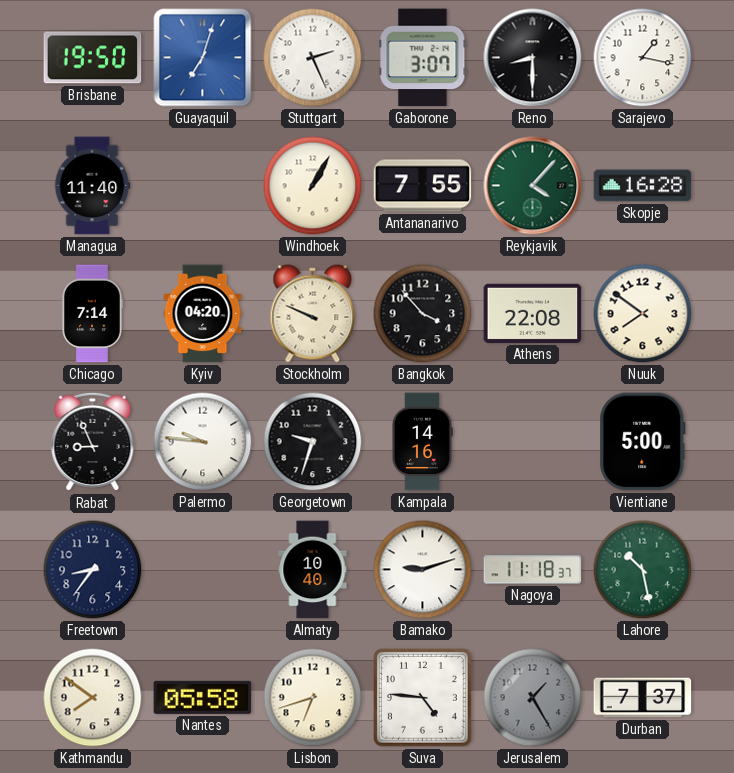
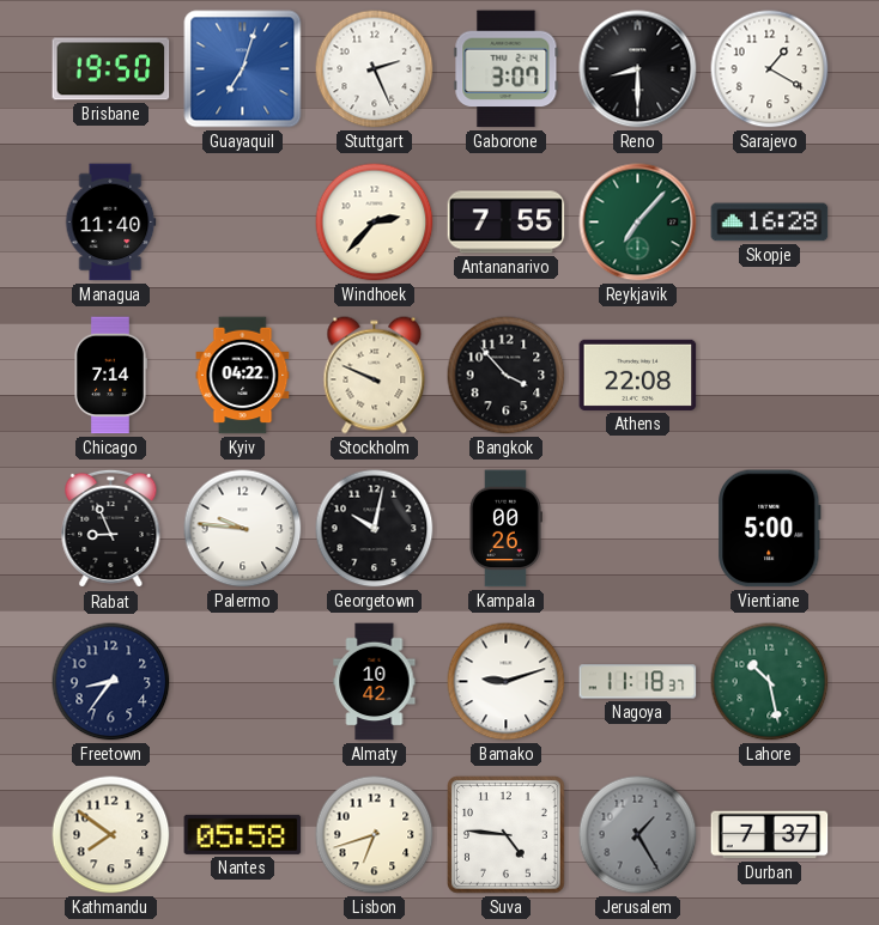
Sarajevo: 1:17 -> 1:20 (770, 69)
Windhoek: 1:05 -> 2:37 (375, 223)
Reykjavik: 4:07 -> 7:07 (638, 223)
Kyiv: 04:20 -> 04:22 (243, 376)
Nuuk: 7:51 -> none (643, 314)
Georgetown: 9:33 -> 10:02 (375, 529)
Kampala: 14:16 -> 00:26 (505, 529)
Almaty: 10:40 -> 10:42 (375, 682)
